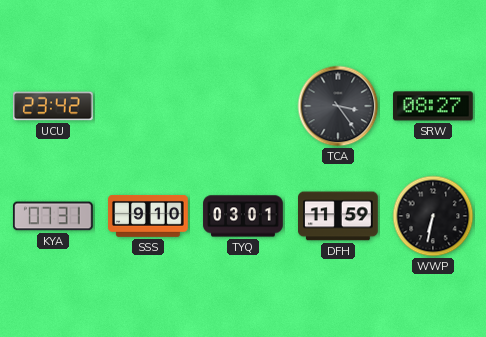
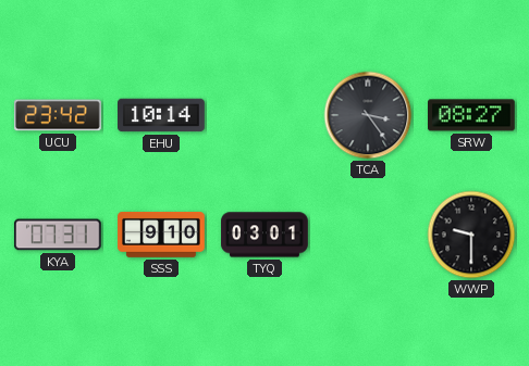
EHU: none -> 10:14 (162, 115)
DFH: 11:59 -> none (339, 216)
WWP: 6:32 -> 9:30 (471, 235)
